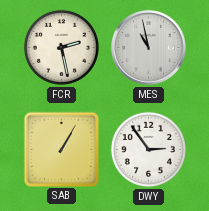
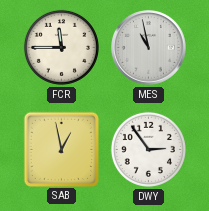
FCR: 2:28 -> 11:45 (61, 47)
SAB: 1:05 -> 12:58 (61, 149)
